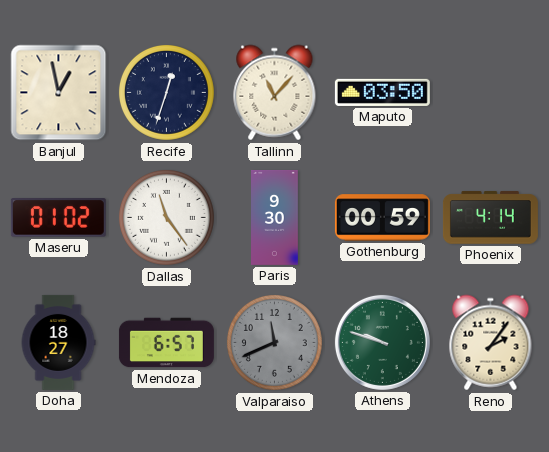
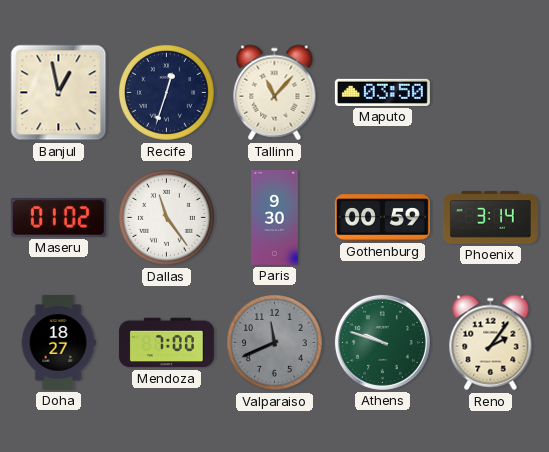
Phoenix: 4:14 -> 3:14 (490, 218)
Mendoza: 6:57 -> 7:00 (166, 343)
